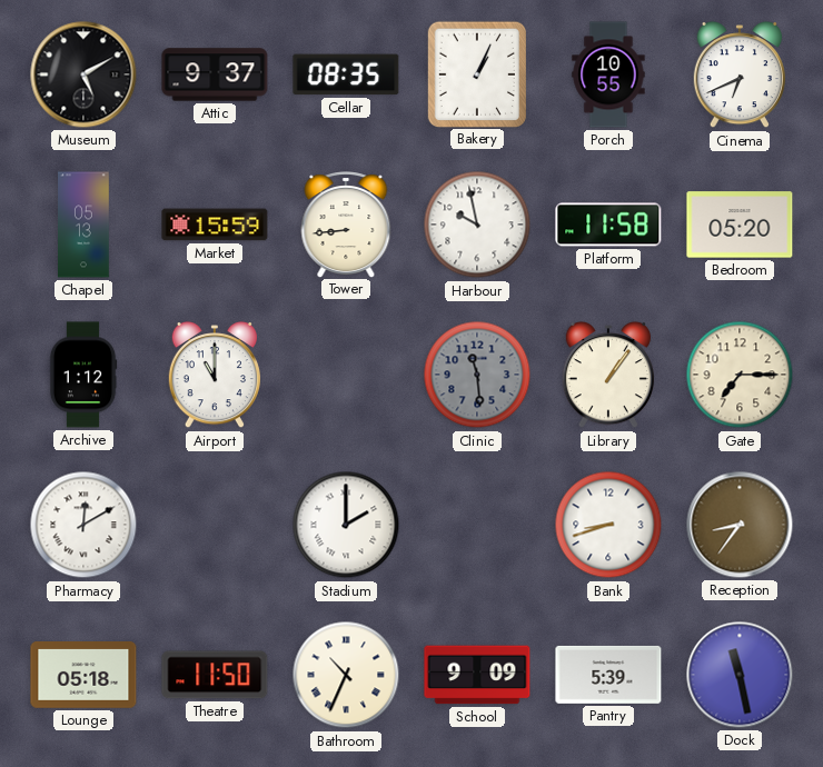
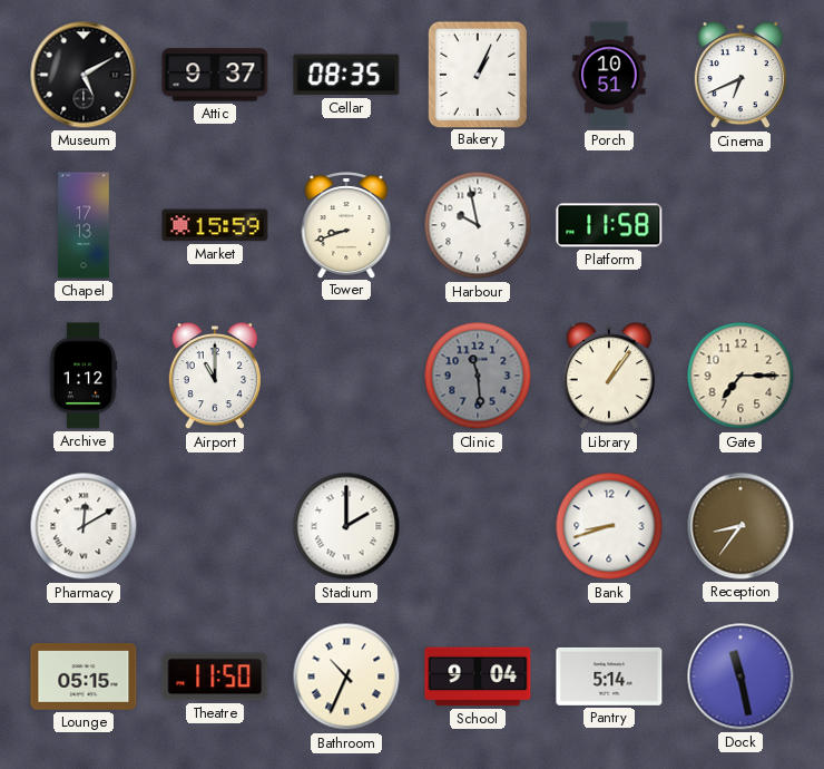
Porch: 10:55 -> 10:51 (609, 75)
Chapel: 05:13 -> 17:13 (84, 225)
Tower: 8:44 -> 8:42 (346, 225)
Bedroom: 05:20 -> none (740, 225)
Lounge: 05:18 -> 05:15 (84, 678)
School: 9:09 -> 9:04 (478, 676)
Pantry: 5:39 -> 5:14 (609, 676)
